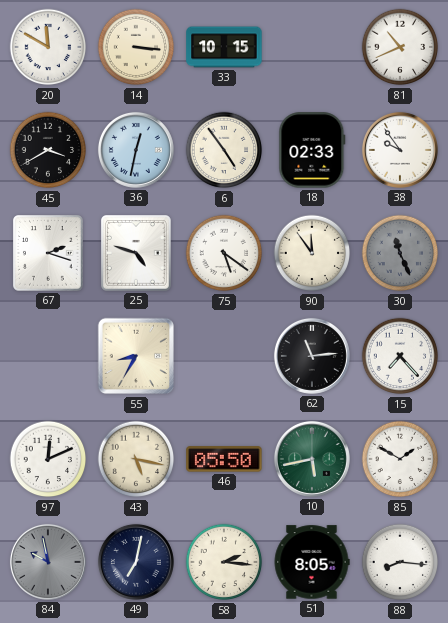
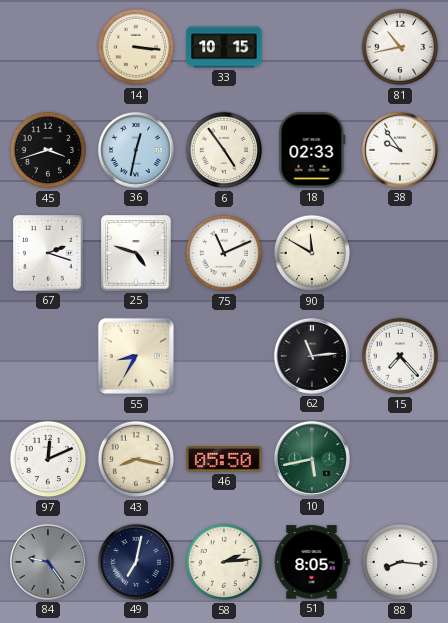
20: 11:50 -> none (48, 47)
81: 10:41 -> 10:43 (400, 47)
45: 3:40 -> 3:42 (48, 150)
75: 5:21 -> 11:11 (224, 253)
90: 11:54 -> 11:50 (312, 253)
30: 11:26 -> none (400, 253)
43: 5:17 -> 8:17 (136, 459)
85: 1:50 -> none (400, 459)
84: 9:58 -> 9:24 (48, 562)
58: 2:16 -> 2:14 (224, 562)
